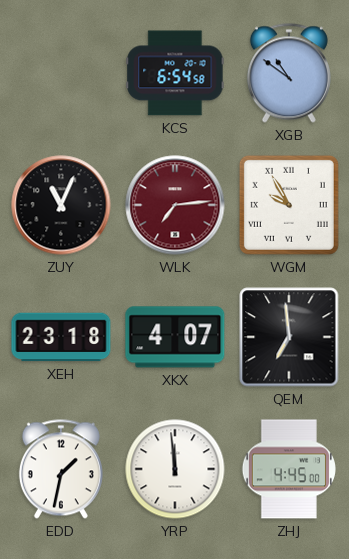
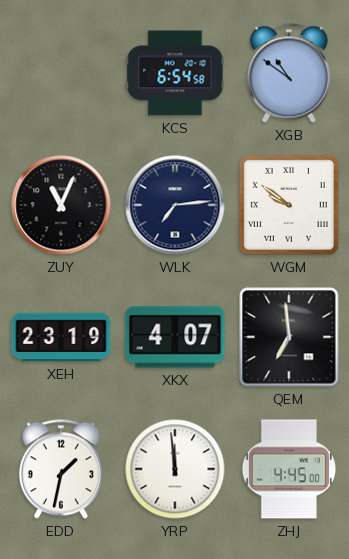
WLK dial: burgundy -> navy (175, 205)
WGM: 9:55 -> 9:51 (289, 205)
XEH: 23:18 -> 23:19 (61, 337)
